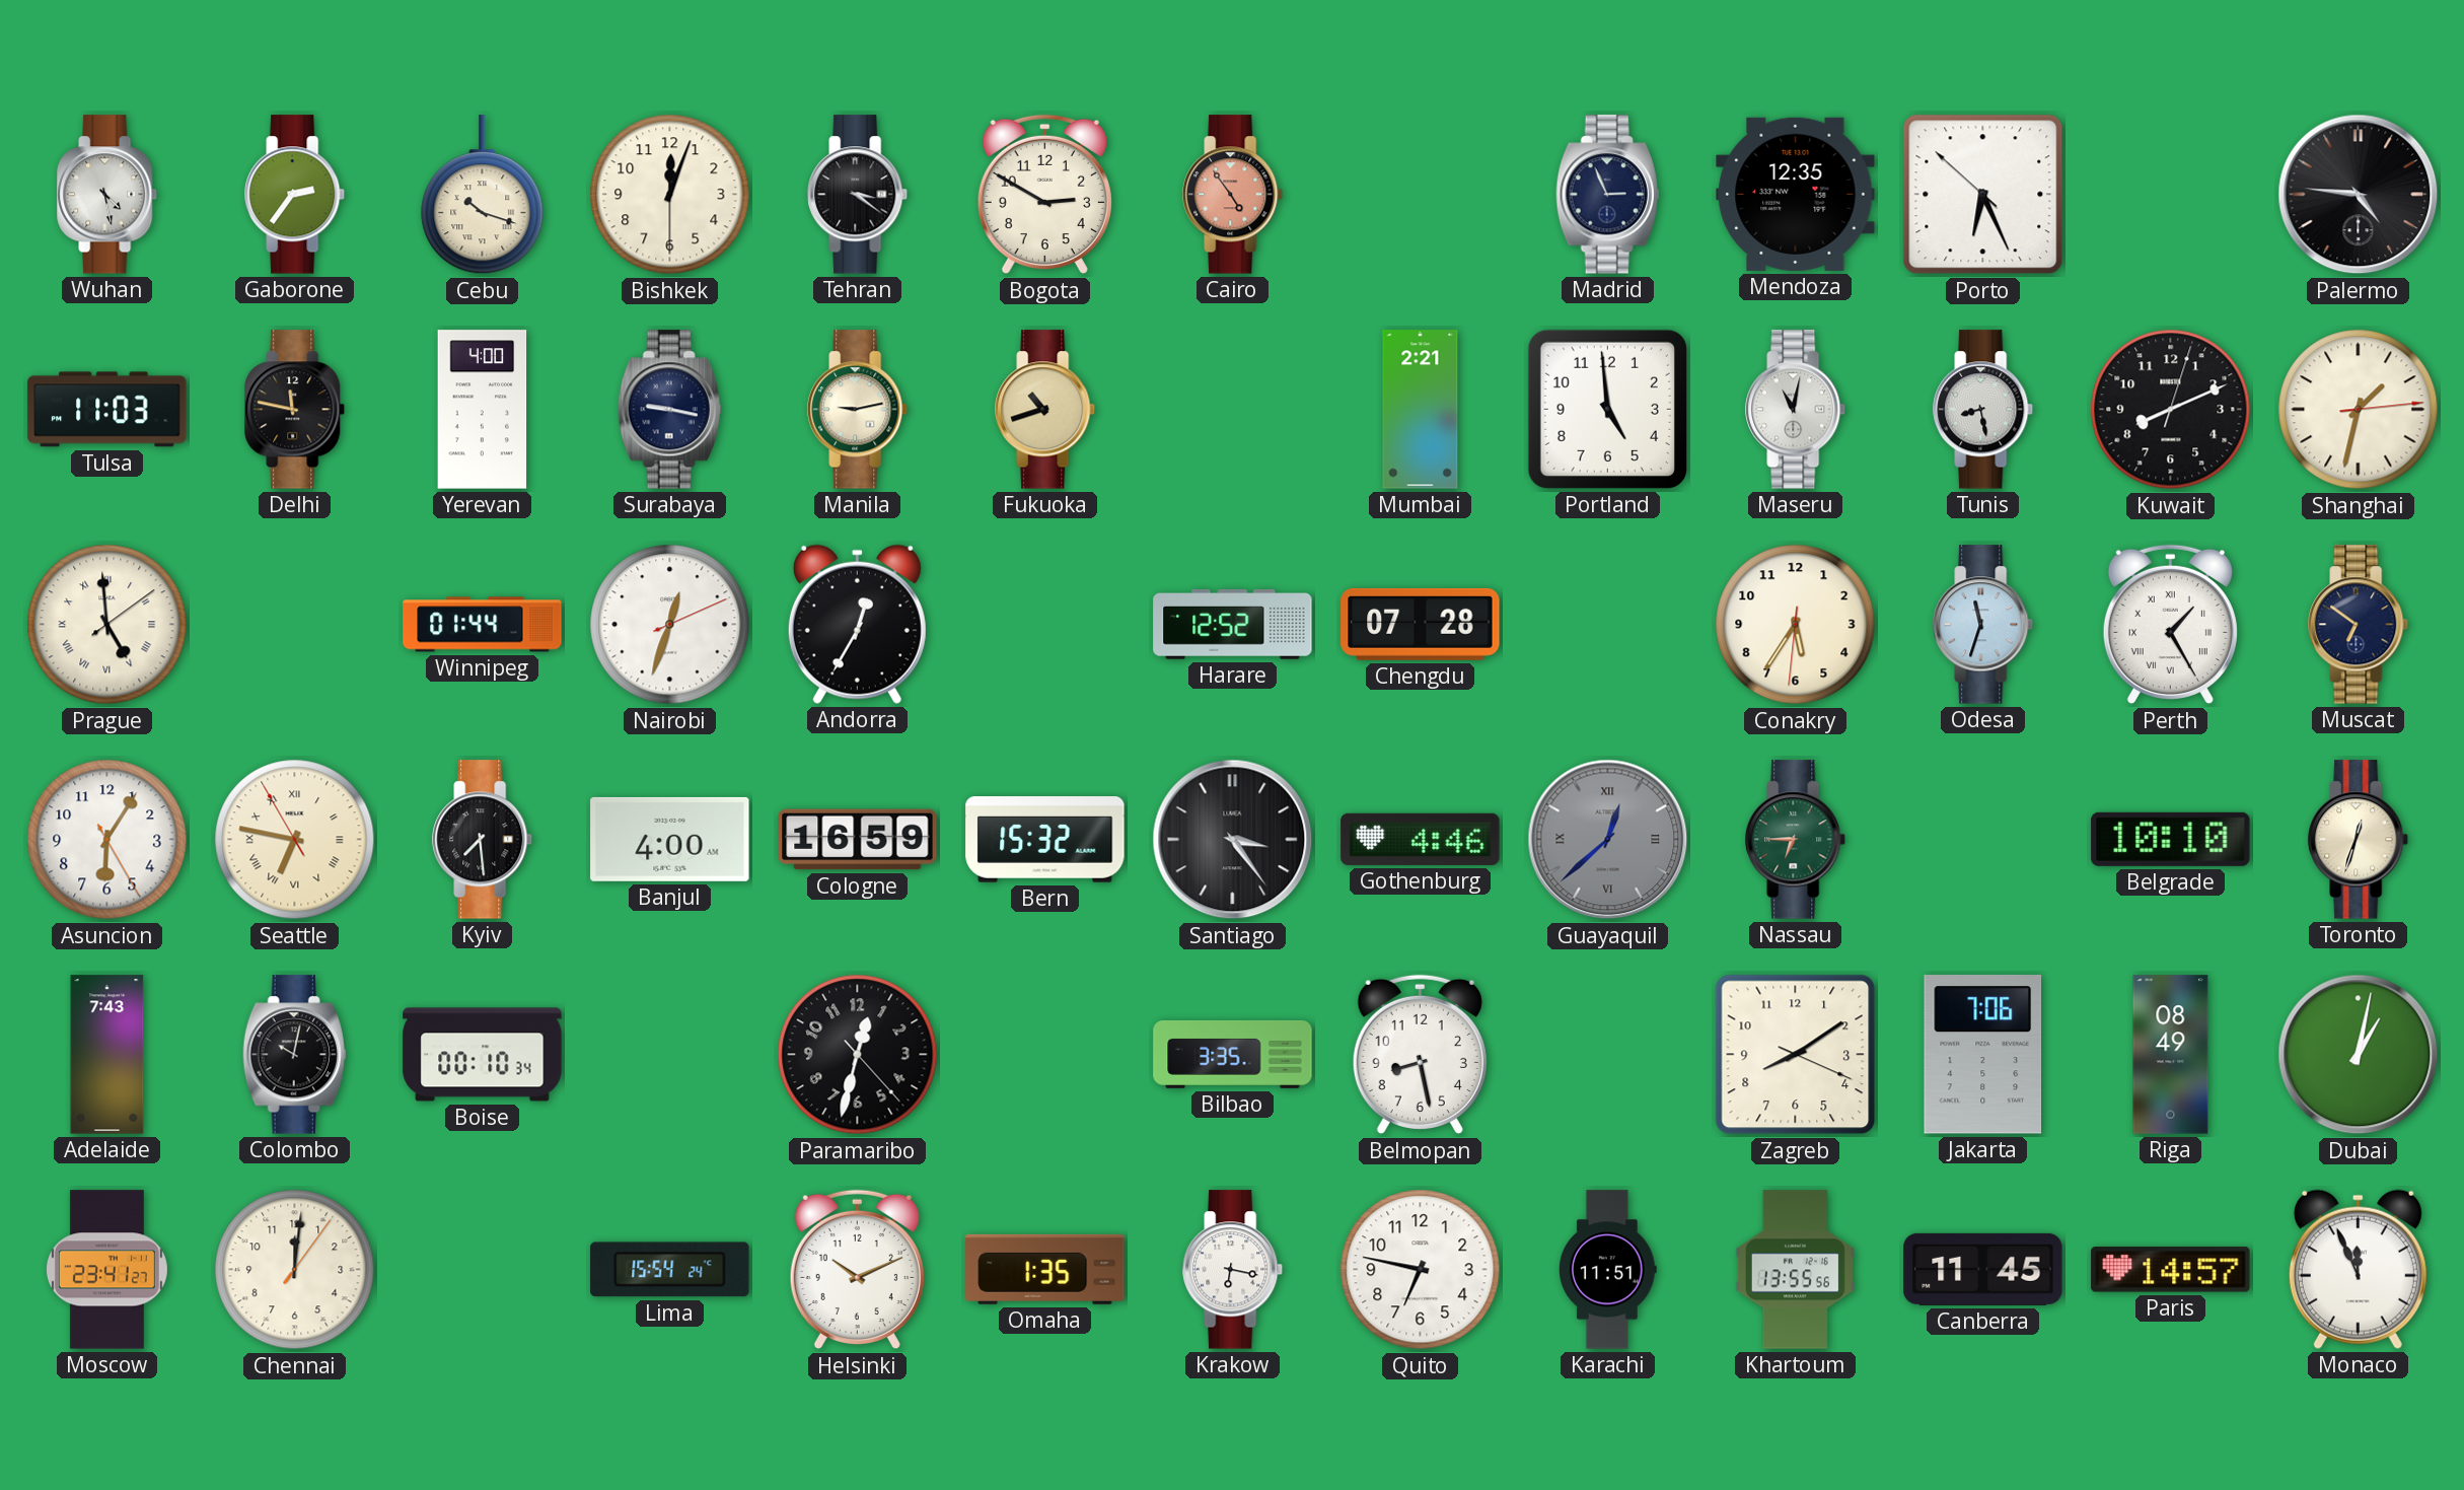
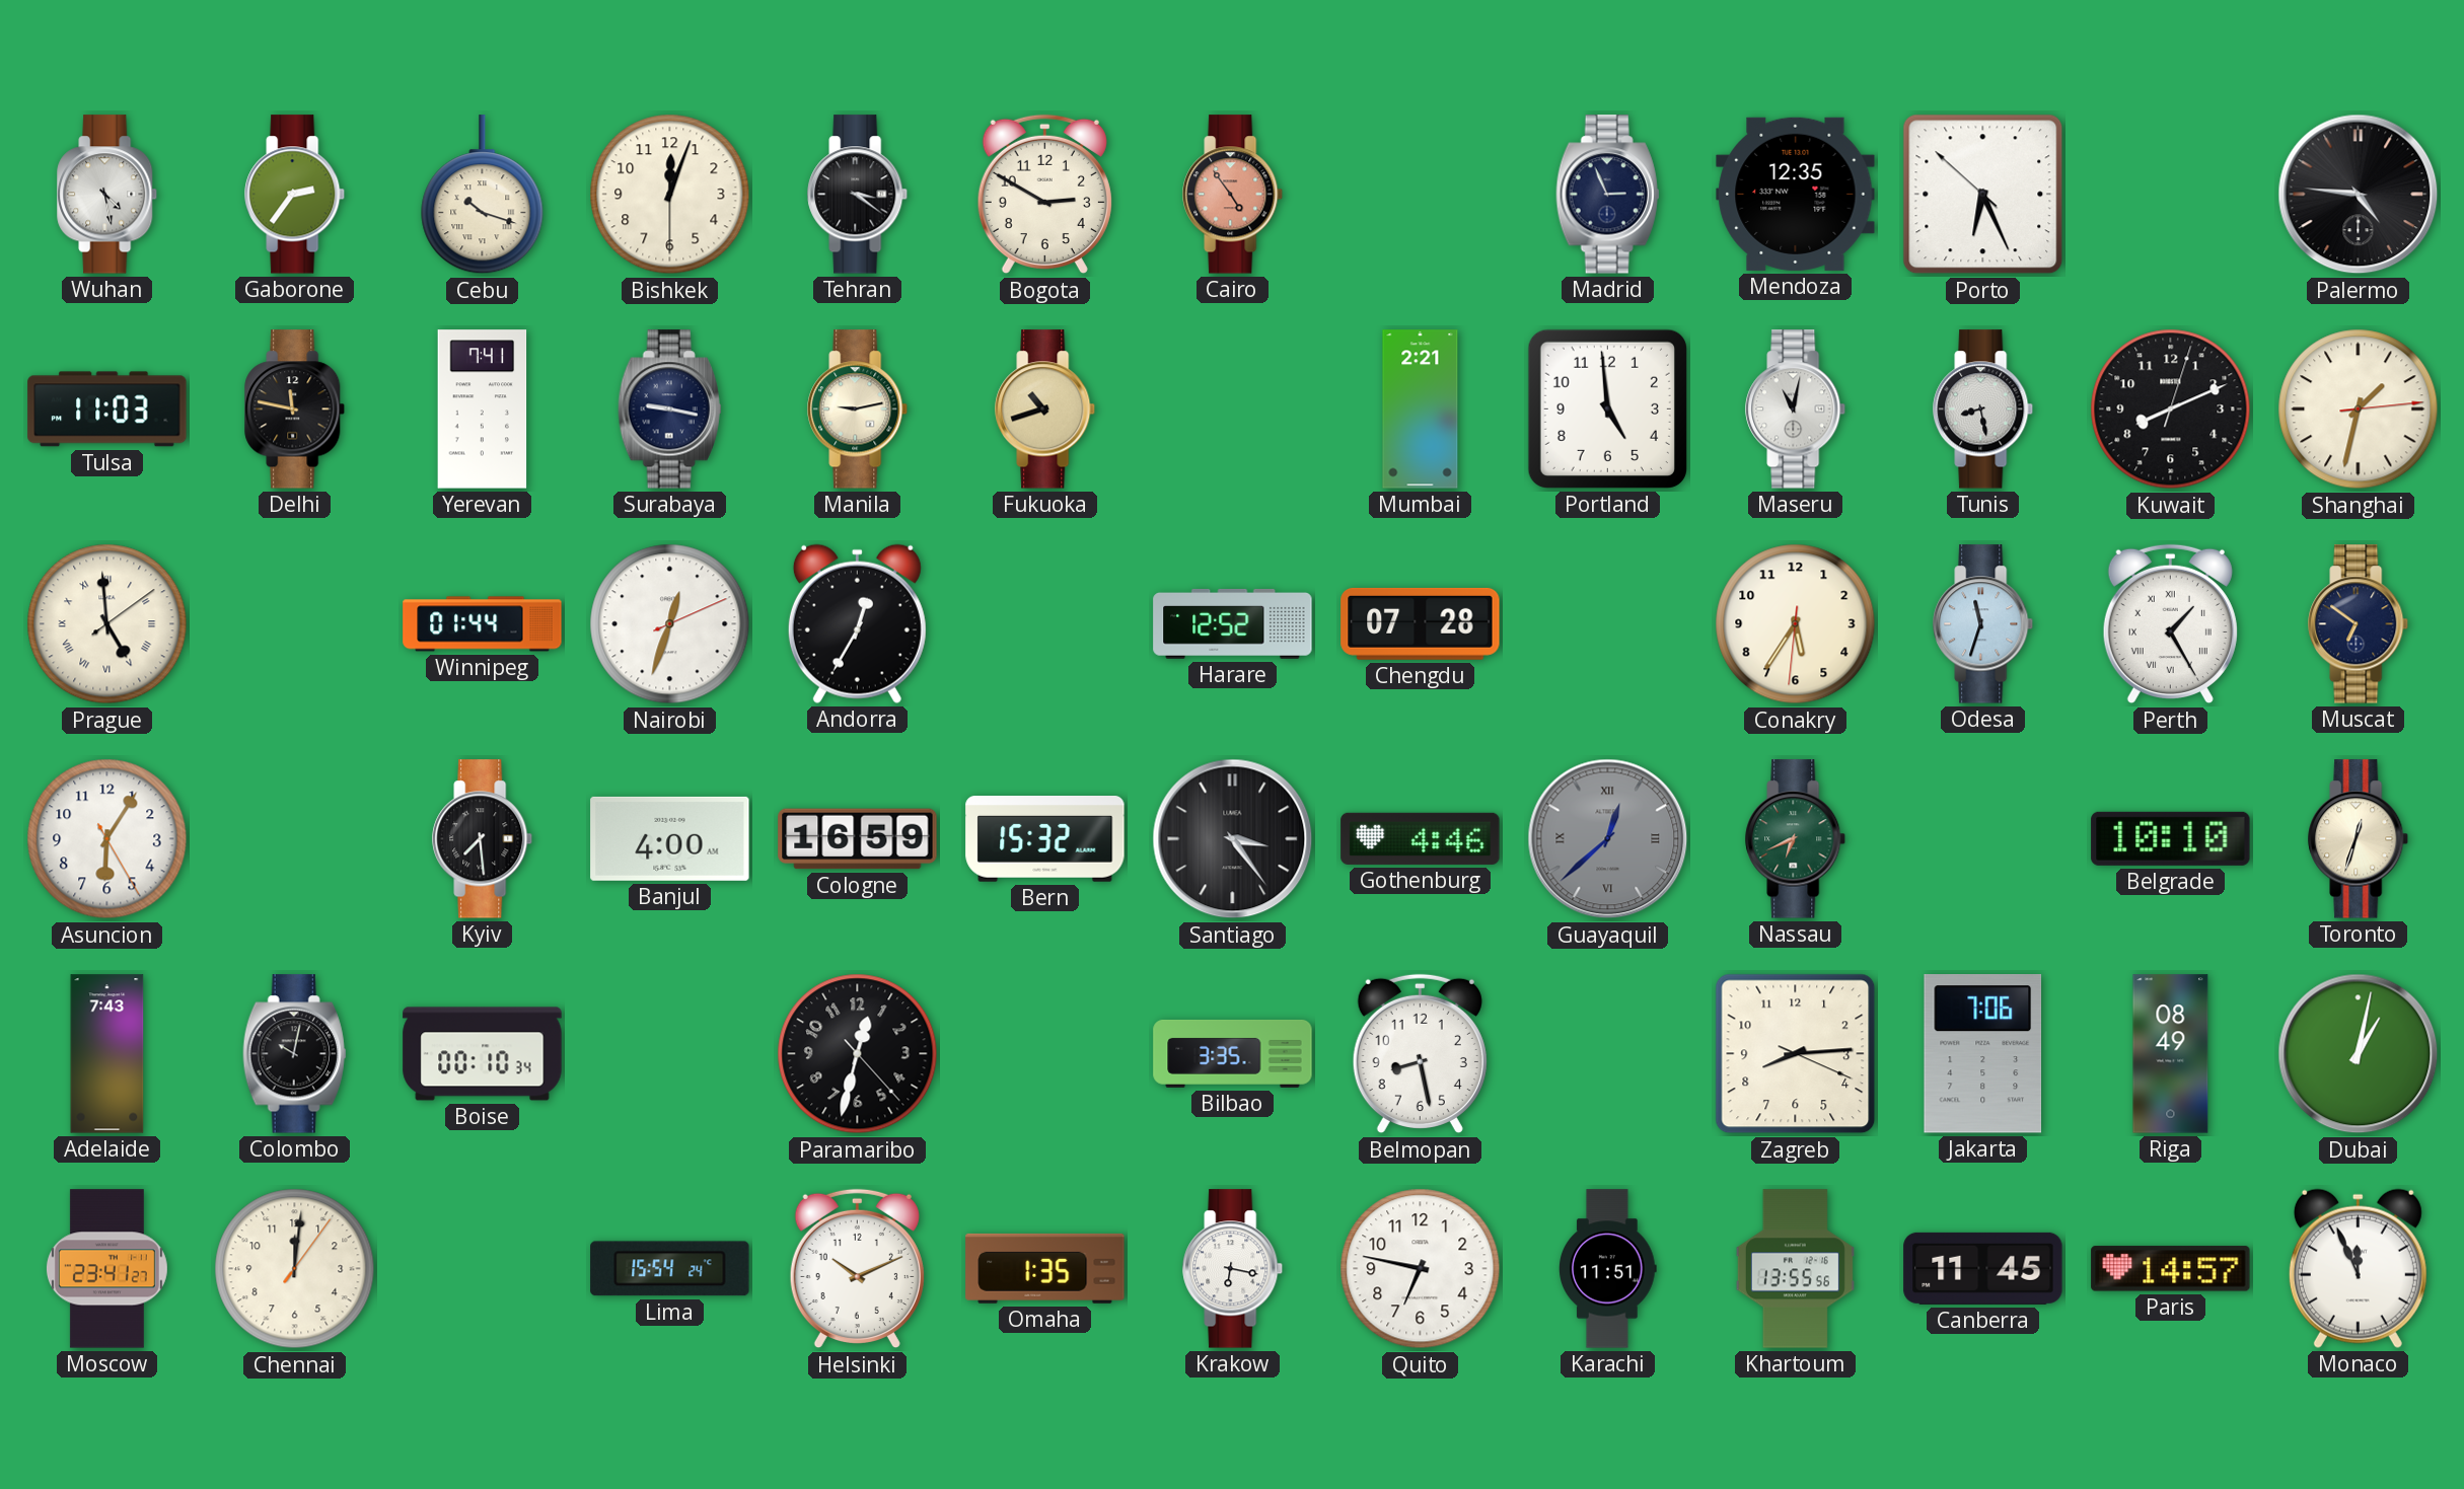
Yerevan: 4:00 -> 7:41 (483, 410)
Seattle: 6:46 -> none (295, 840)
Nassau: 6:45 -> 6:41 (1796, 839)
Zagreb: 8:09 -> 8:14 (1796, 1054)
